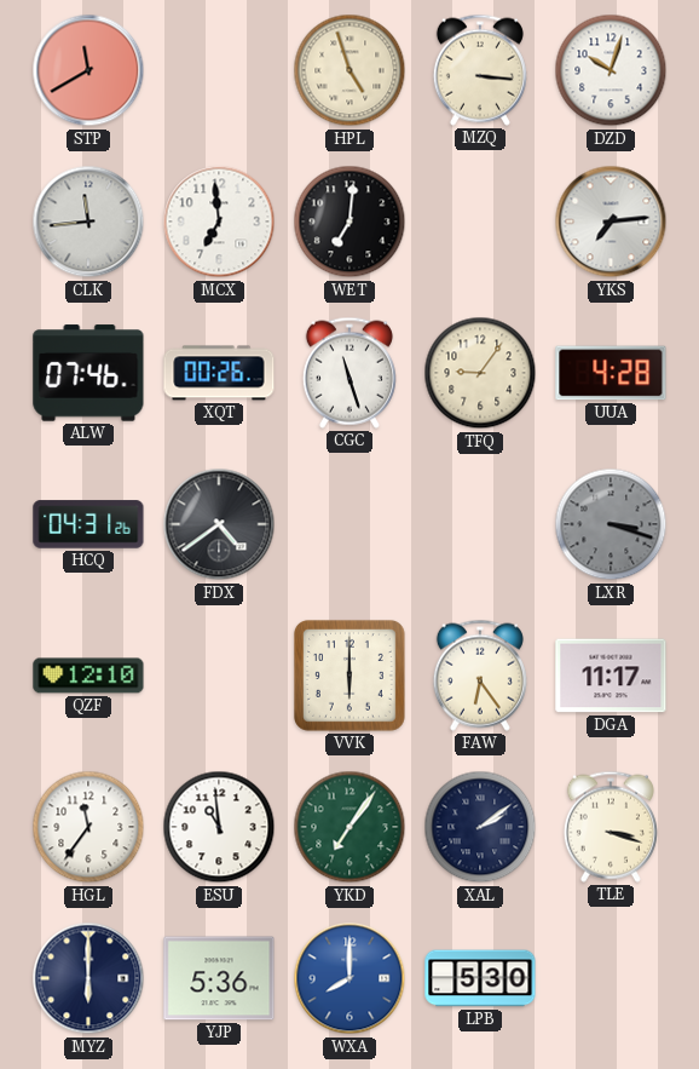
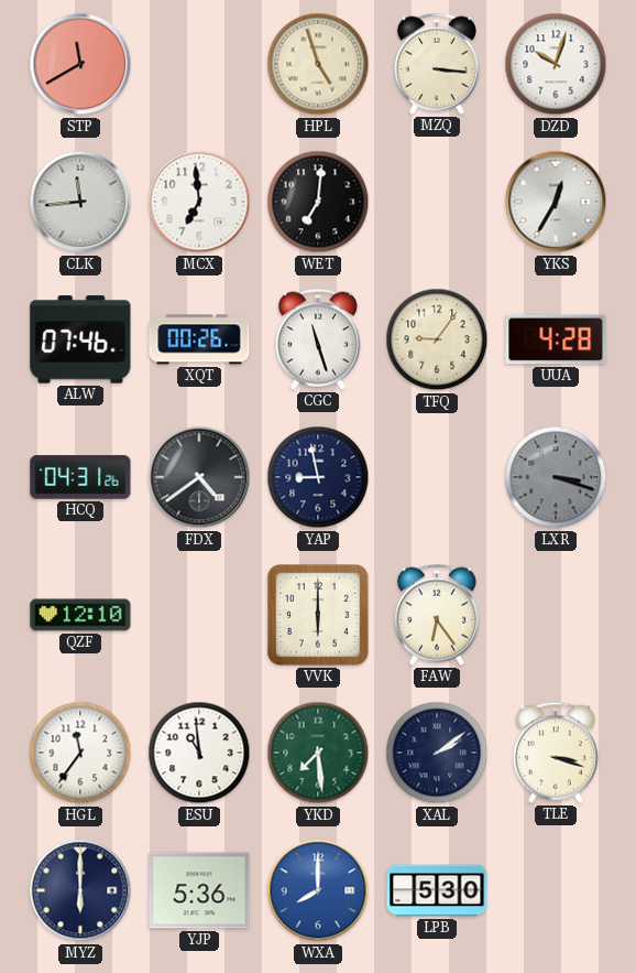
YKS: 7:14 -> 12:35 (556, 202)
YAP: none -> 8:58 (318, 477)
DGA: 11:17 -> none (611, 676)
YKD: 7:06 -> 7:29 (318, 753)
